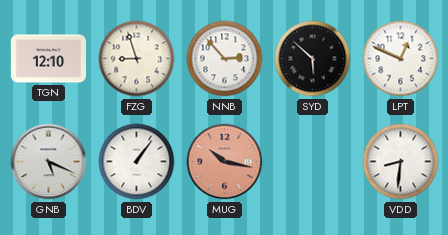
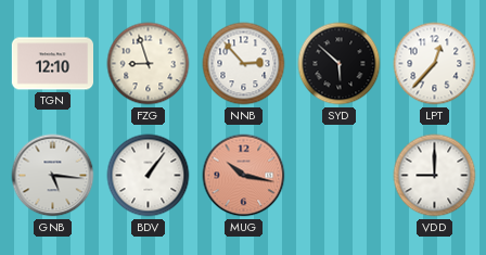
LPT: 12:49 -> 12:37 (435, 64)
GNB: 5:19 -> 5:16 (53, 176)
VDD: 8:31 -> 9:00 (435, 176)
